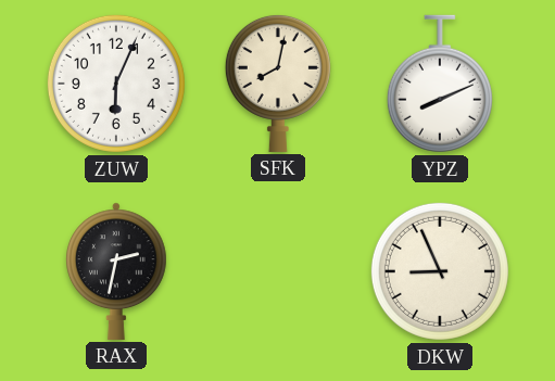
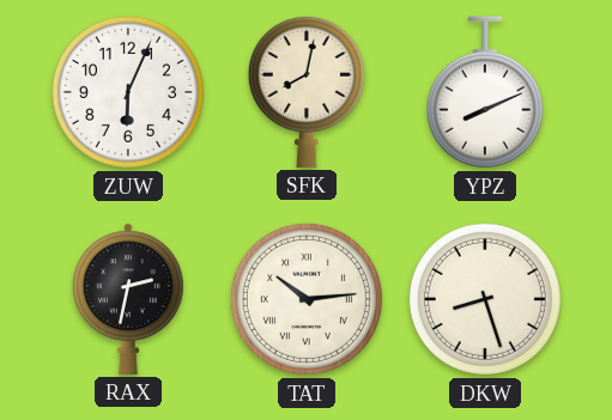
TAT: none -> 10:14 (307, 299)
DKW: 8:56 -> 8:27 (485, 299)
